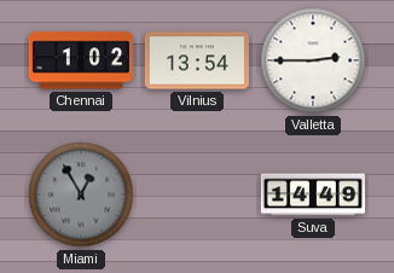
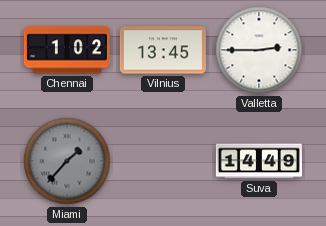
Vilnius: 13:54 -> 13:45 (163, 50)
Miami: 12:55 -> 1:37 (67, 161)
